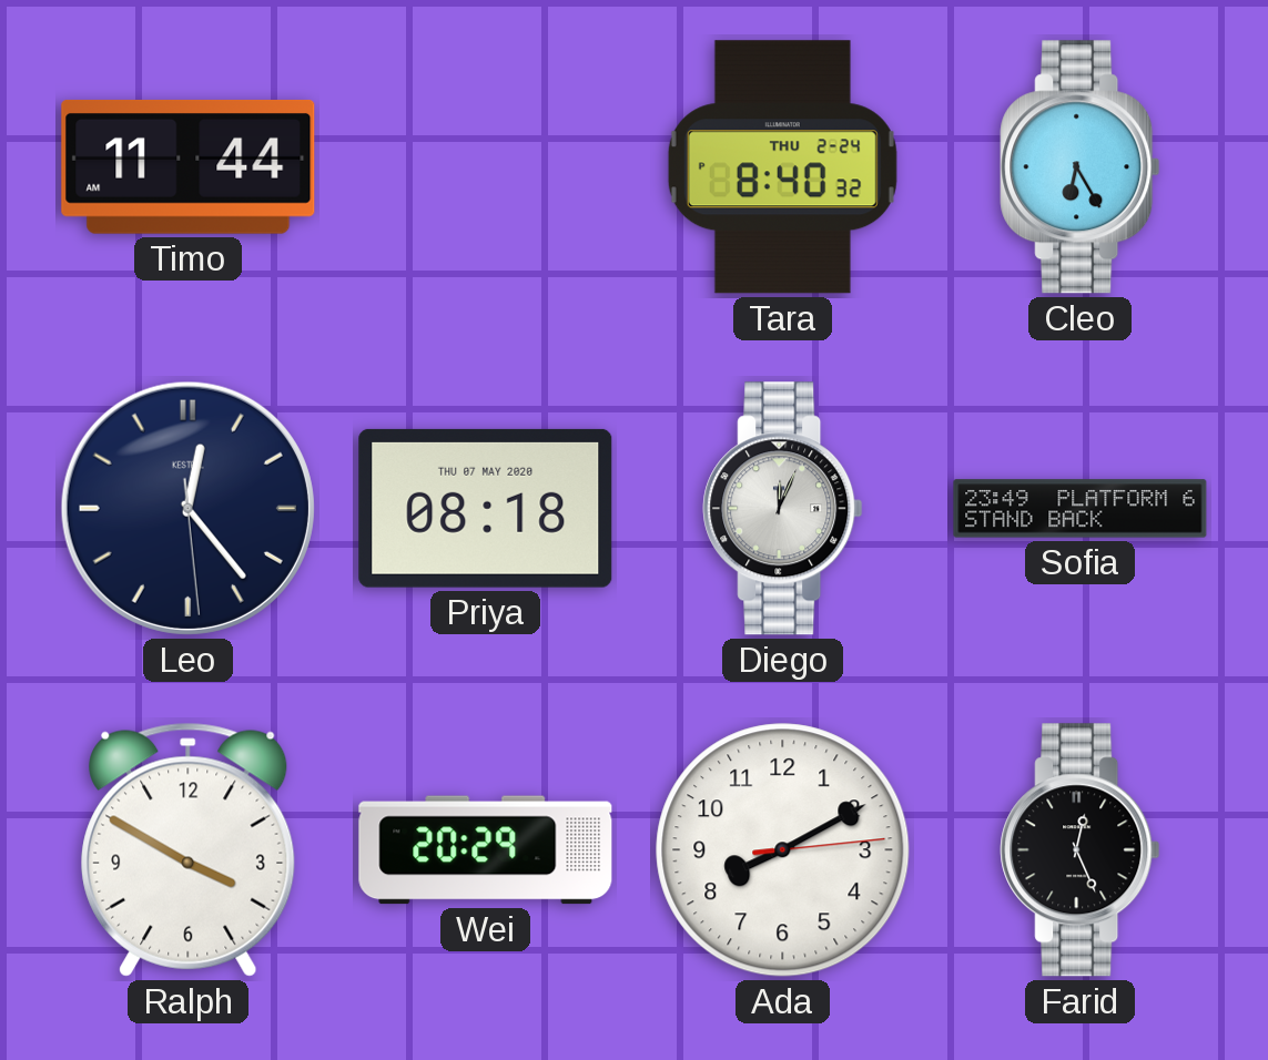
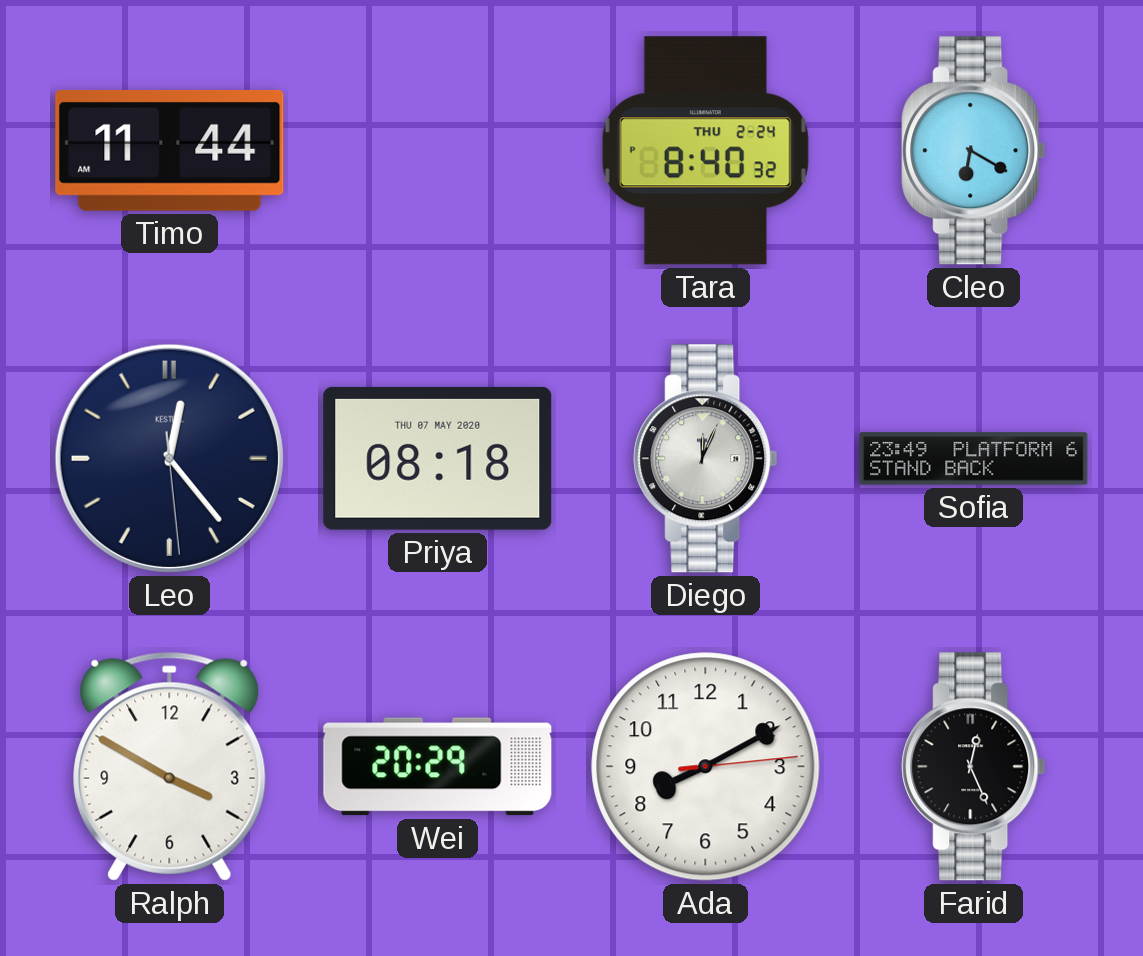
Cleo: 6:25 -> 6:20 (974, 151)
